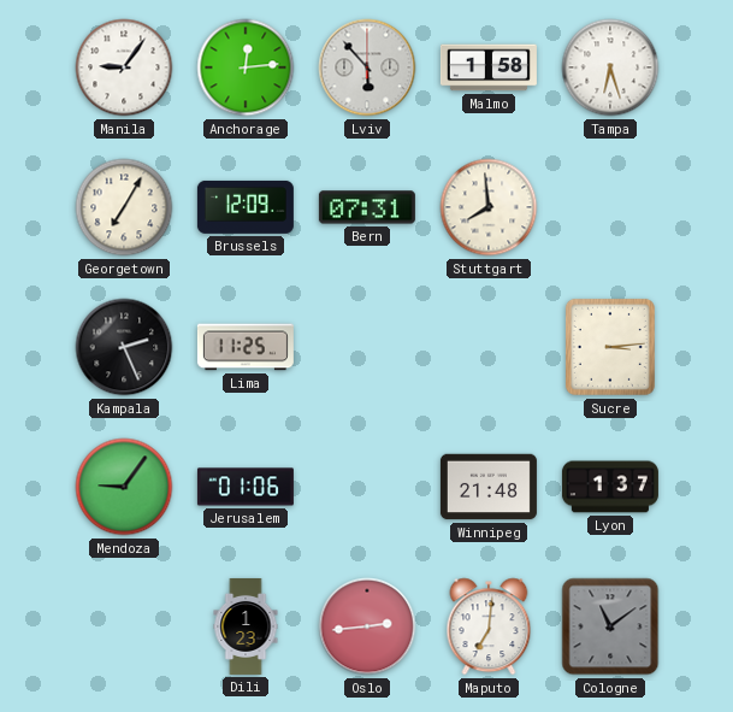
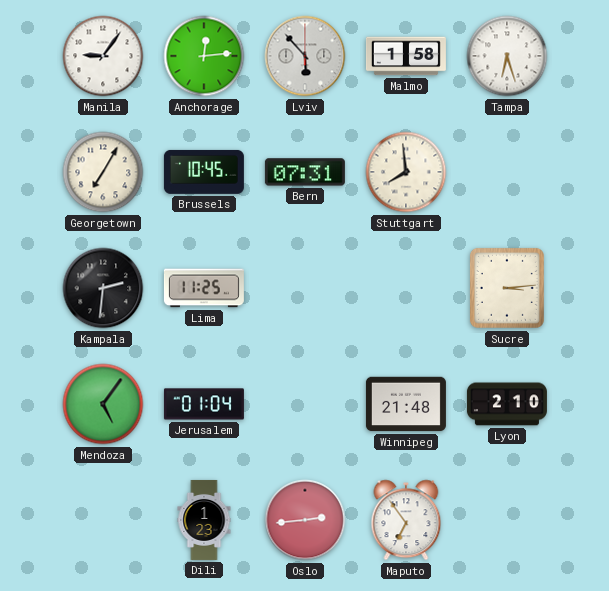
Brussels: 12:09 -> 10:45 (204, 172)
Kampala: 2:26 -> 2:31 (103, 288)
Mendoza: 9:06 -> 5:06 (103, 404)
Jerusalem: 01:06 -> 01:04 (204, 404)
Lyon: 1:37 -> 2:10 (507, 404)
Maputo: 7:01 -> 6:54 (406, 520)
Cologne: 11:09 -> none (610, 626)
